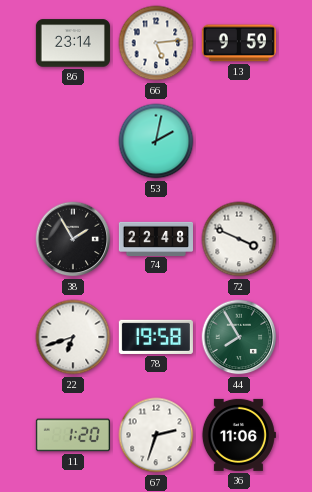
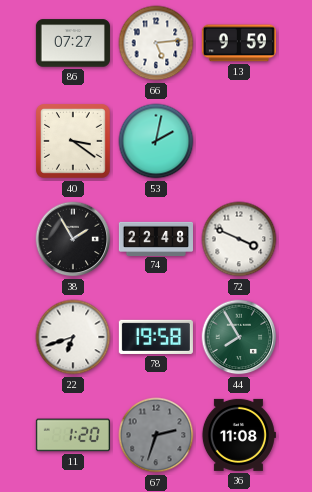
86: 23:14 -> 07:27 (73, 43)
40: none -> 3:21 (74, 142)
67 dial: white -> grey (156, 435)
36: 11:06 -> 11:08 (238, 435)
